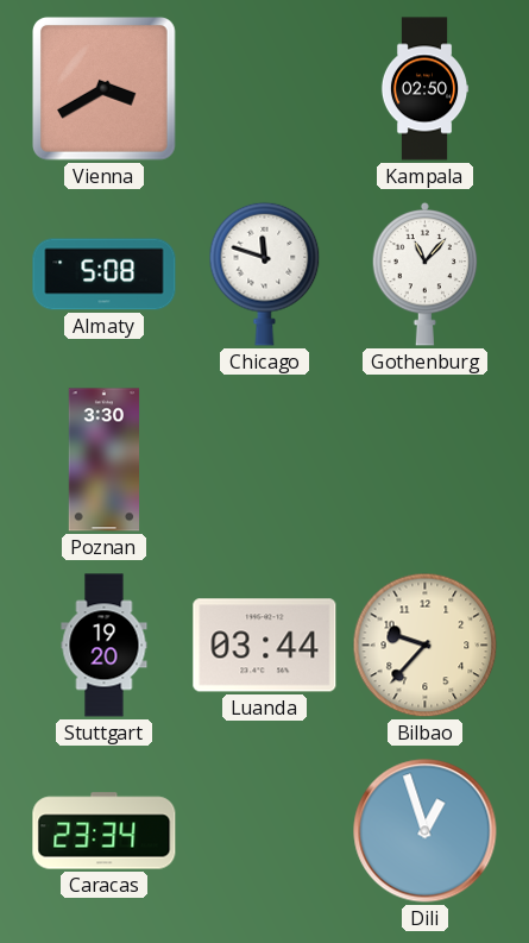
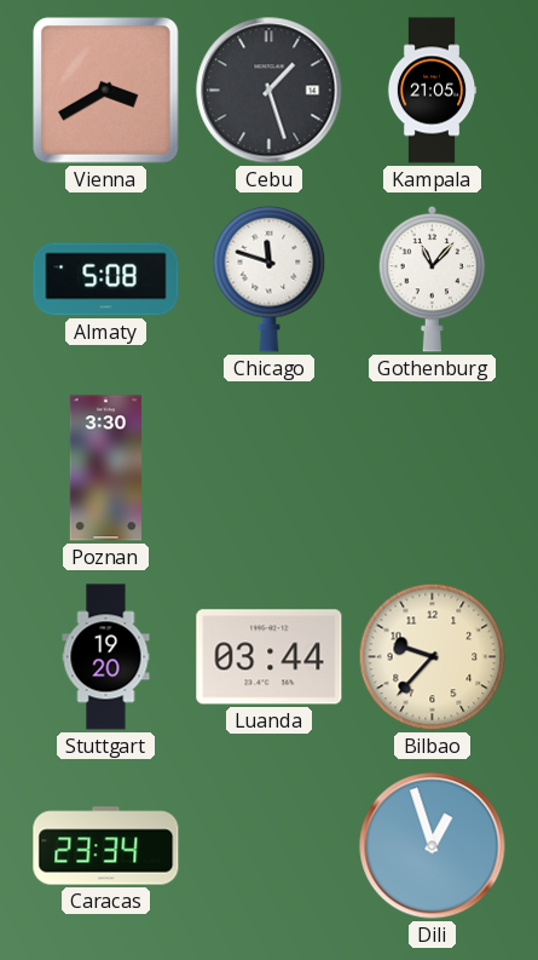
Cebu: none -> 1:27 (270, 91)
Kampala: 02:50 -> 21:05 (432, 91)
